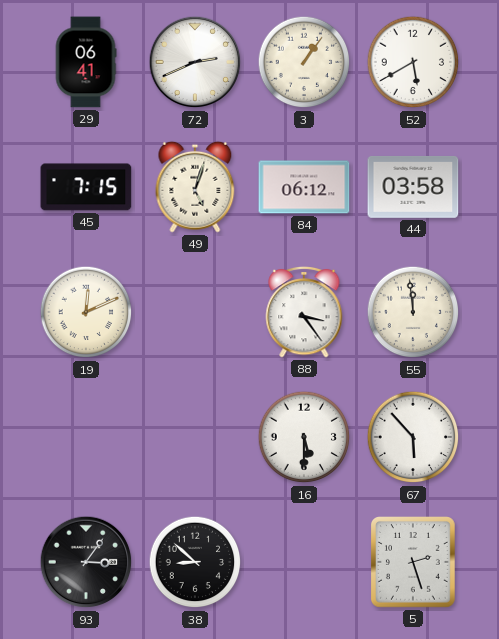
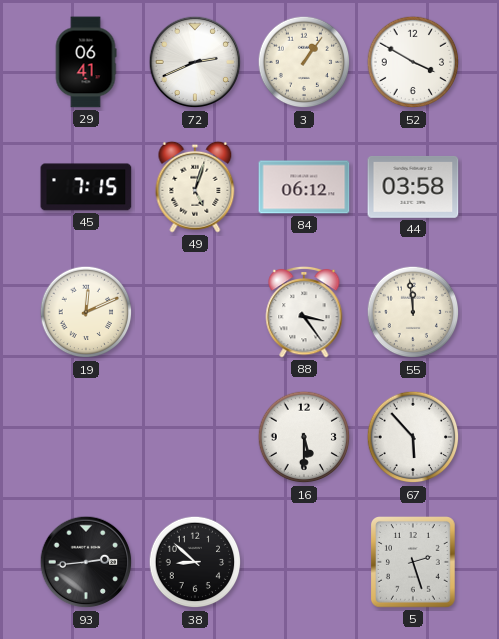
52: 5:40 -> 3:50 (413, 62)
93: 3:06 -> 2:44 (86, 562)
